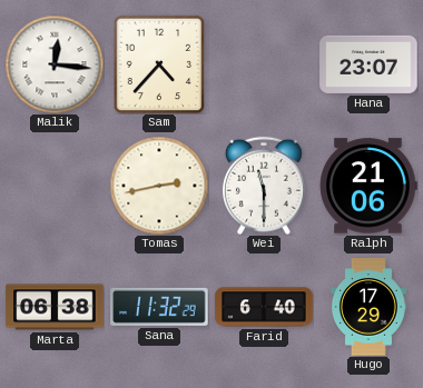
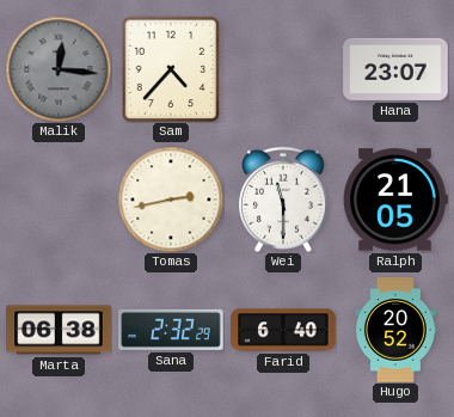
Malik dial: white -> grey (59, 69)
Ralph: 21:06 -> 21:05 (395, 200)
Sana: 11:32 -> 2:32 (171, 330)
Hugo: 17:29 -> 20:52 (395, 330)
